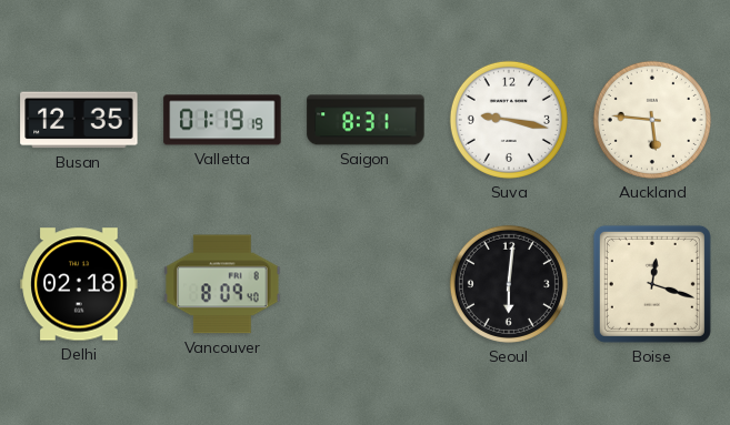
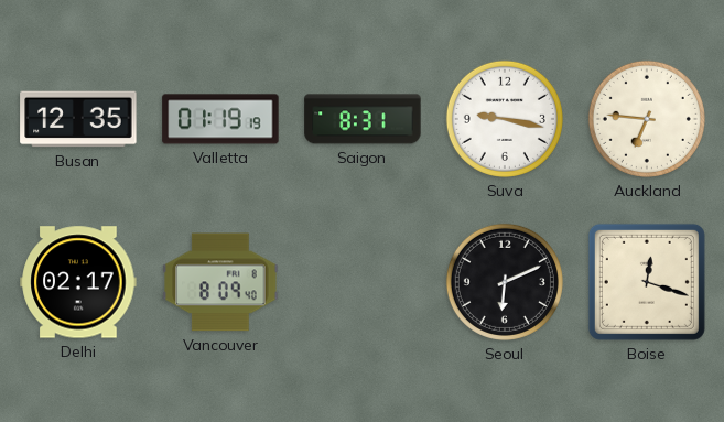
Auckland: 5:46 -> 6:46 (647, 119)
Delhi: 02:18 -> 02:17 (78, 282)
Seoul: 6:01 -> 6:11 (505, 282)
